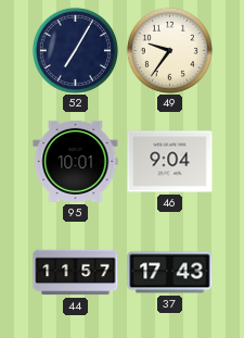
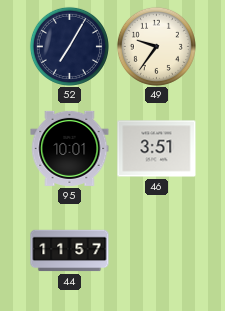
46: 9:04 -> 3:51 (157, 149)
37: 17:43 -> none (170, 273)
